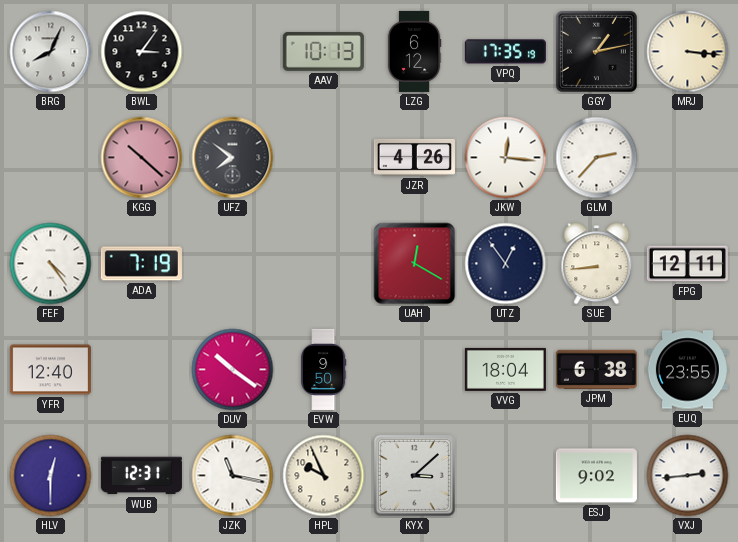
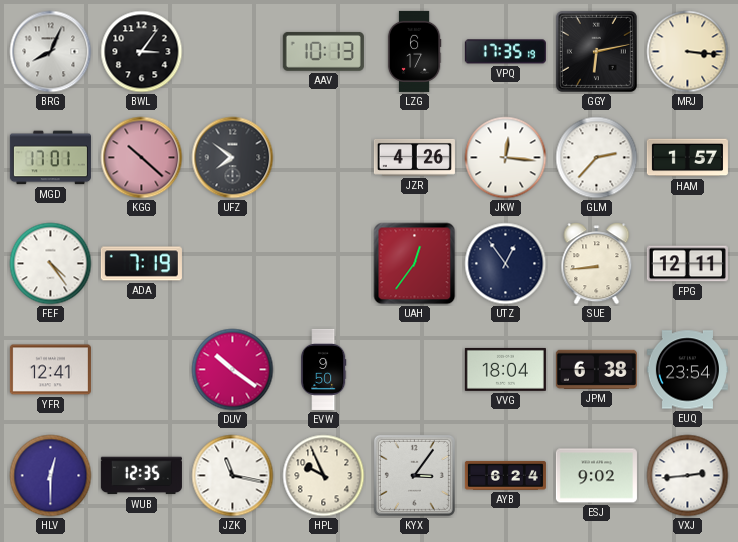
LZG: 6:12 -> 6:17 (414, 51)
GGY: 1:13 -> 6:13 (596, 51)
MGD: none -> 17:01 (50, 158)
HAM: none -> 1:57 (687, 158)
UAH: 12:20 -> 12:36 (415, 264)
YFR: 12:40 -> 12:41 (50, 370)
EUQ: 23:55 -> 23:54 (687, 370)
WUB: 12:31 -> 12:35 (141, 476)
KYX: 3:08 -> 3:06 (414, 475)
AYB: none -> 6:24 (505, 475)
